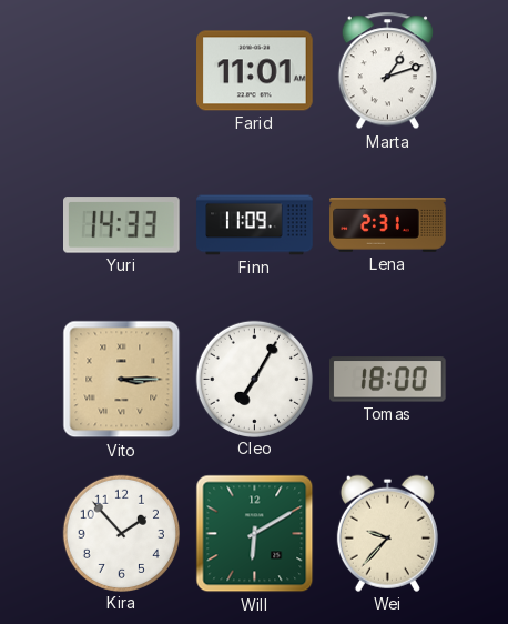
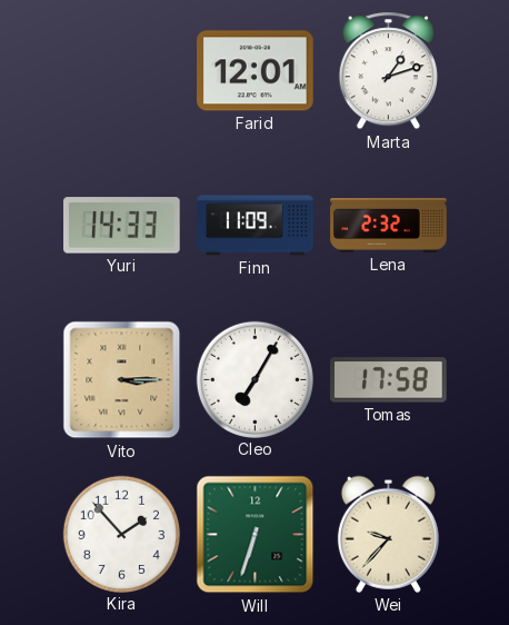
Farid: 11:01 -> 12:01 (256, 71)
Lena: 2:31 -> 2:32 (389, 226)
Tomas: 18:00 -> 17:58 (389, 380)
Will: 6:10 -> 6:33 (256, 535)
